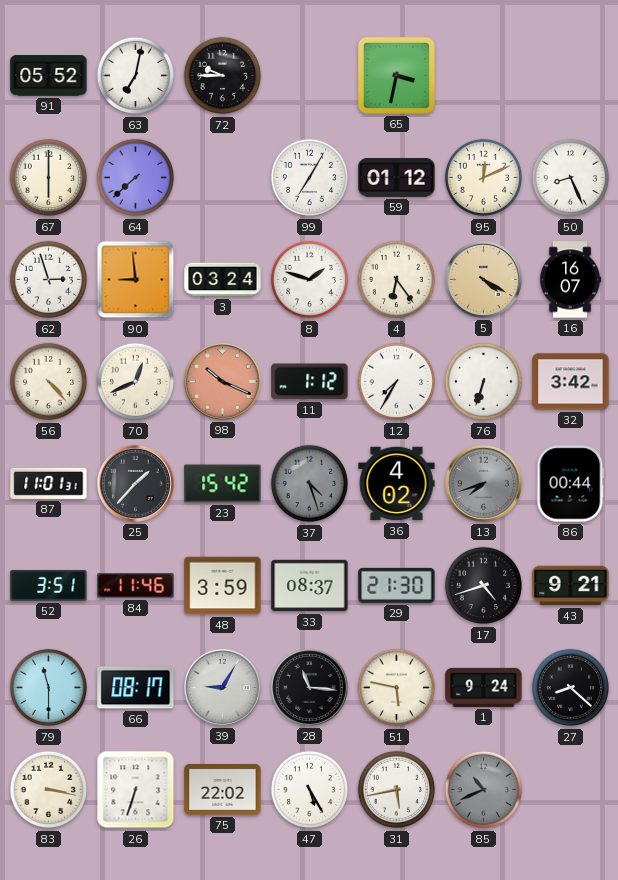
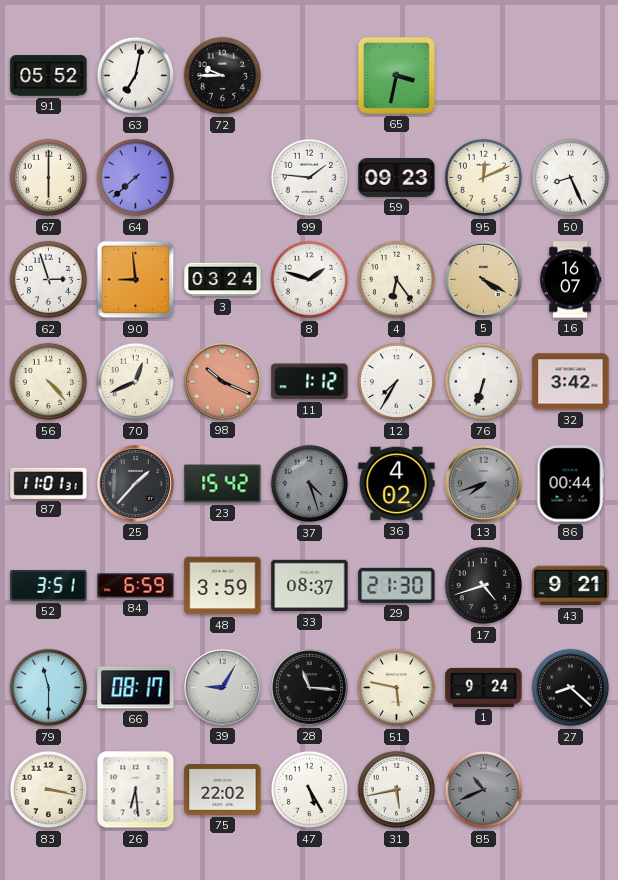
99: 7:05 -> 1:46 (310, 178)
59: 01:12 -> 09:23 (397, 178)
84: 11:46 -> 6:59 (136, 586)
26: 6:33 -> 6:29 (136, 790)
